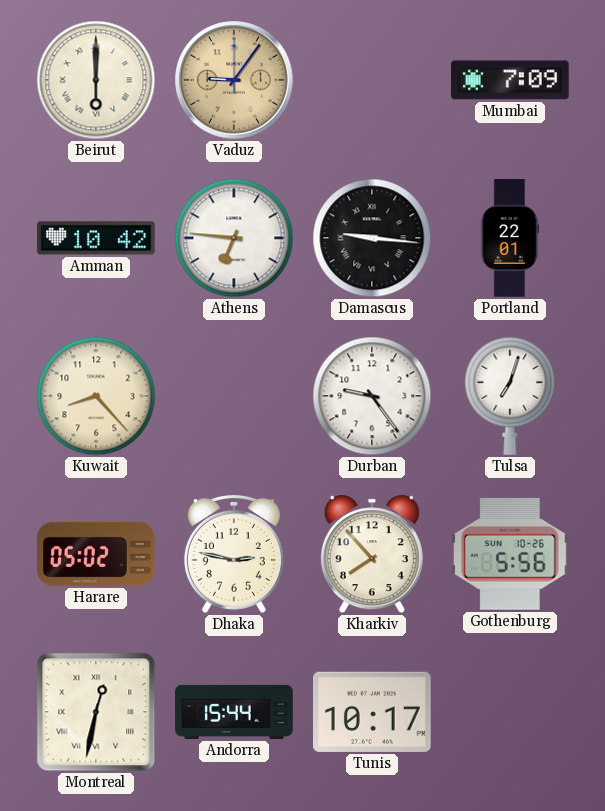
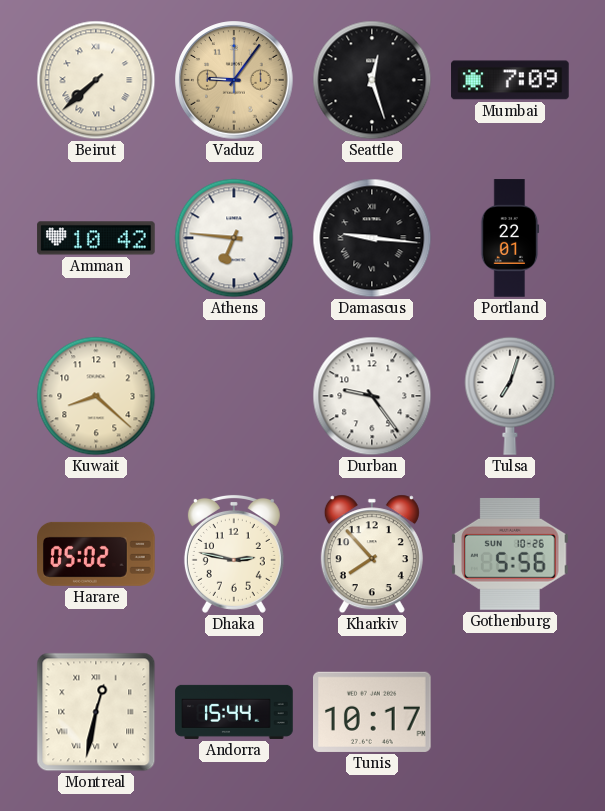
Beirut: 6:00 -> 7:38 (96, 80)
Seattle: none -> 12:27 (372, 80)
Kuwait: 8:23 -> 8:22 (96, 396)
